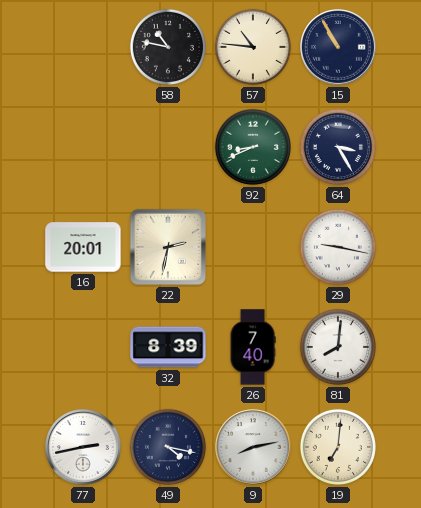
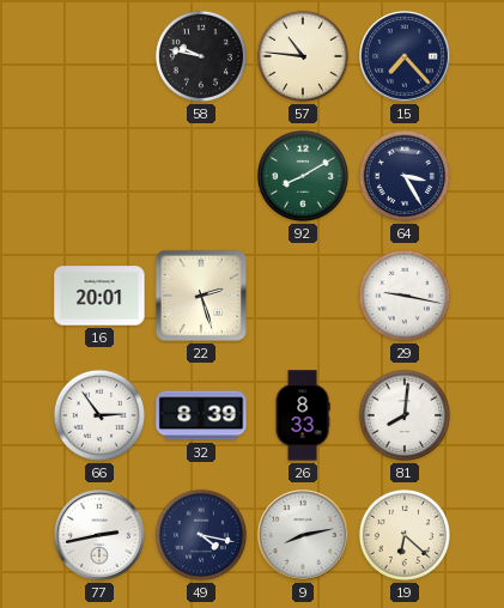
58: 10:47 -> 9:47 (201, 56)
15: 10:55 -> 7:23 (406, 57)
92: 8:41 -> 8:10 (303, 176)
22: 2:32 -> 2:27 (201, 296)
66: none -> 2:54 (99, 415)
26: 7:40 -> 8:33 (303, 415)
19: 7:01 -> 6:22 (405, 535)
